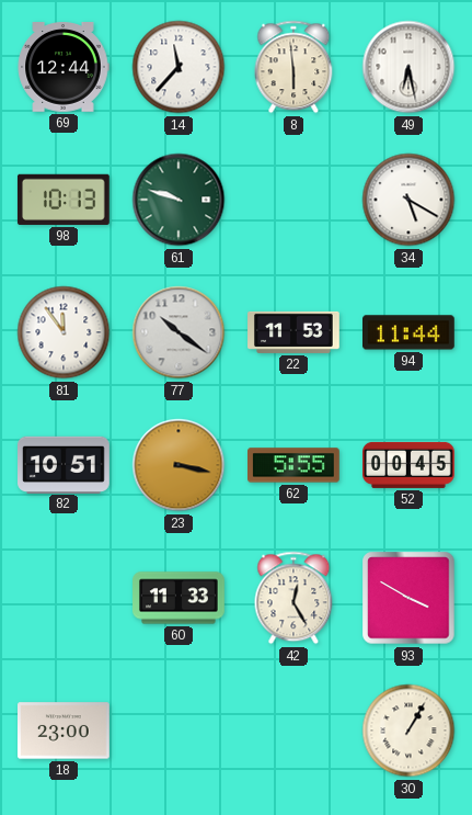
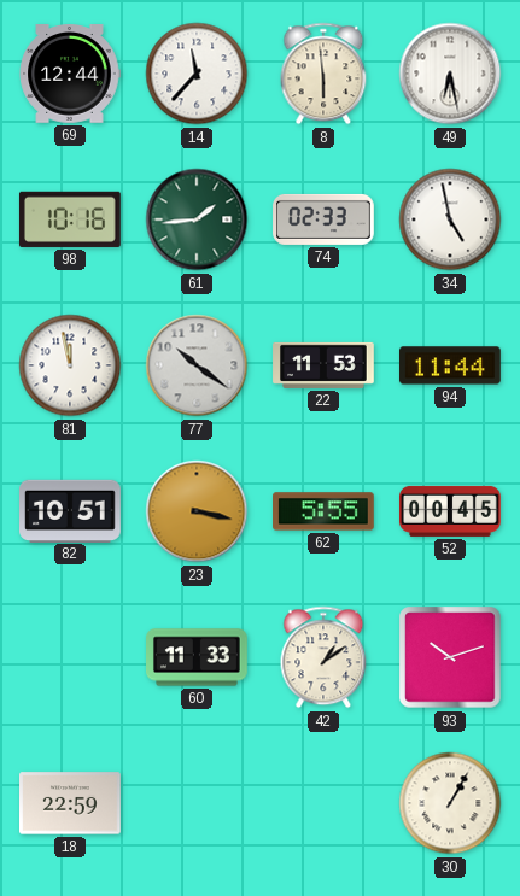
98: 10:13 -> 10:16 (70, 219)
61: 9:48 -> 1:44 (197, 219)
74: none -> 02:33 (323, 219)
34: 5:20 -> 4:58 (450, 219)
81: 11:54 -> 11:58 (70, 365)
42: 12:25 -> 1:09 (323, 657)
93: 3:50 -> 10:12 (450, 657)
18: 23:00 -> 22:59 (71, 803)
